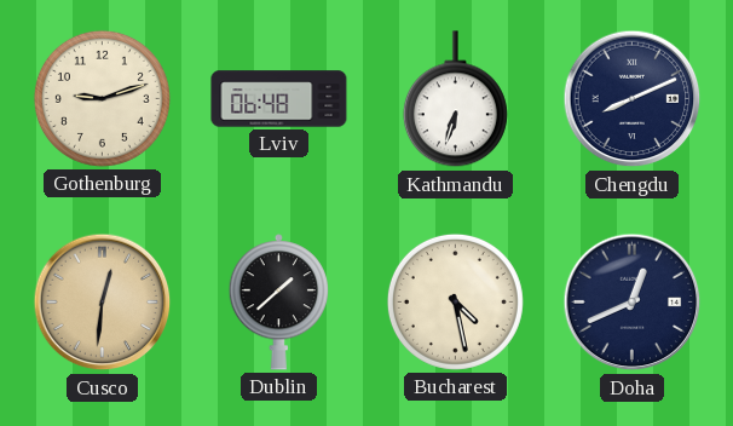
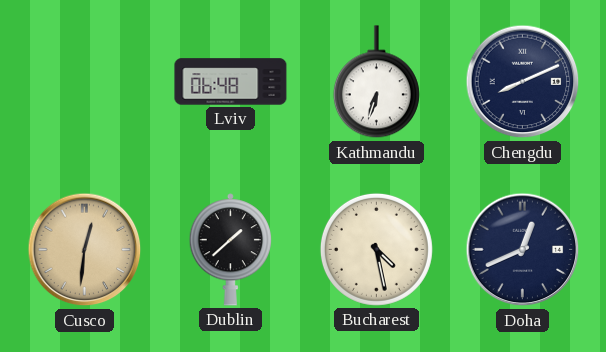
Gothenburg: 9:12 -> none (102, 98)
